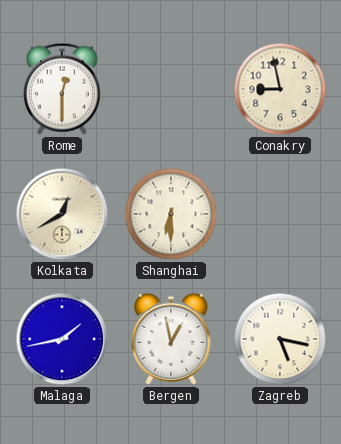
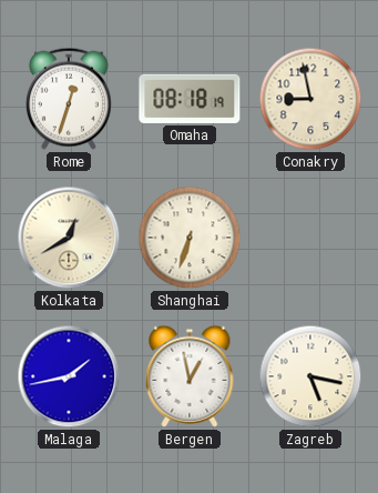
Rome: 12:30 -> 12:33 (69, 99)
Omaha: none -> 08:18 (190, 99)
Shanghai: 6:30 -> 6:33 (190, 238)
